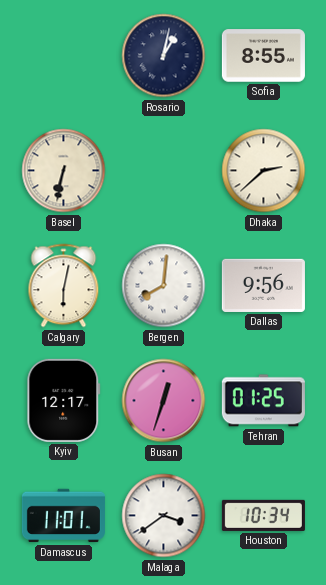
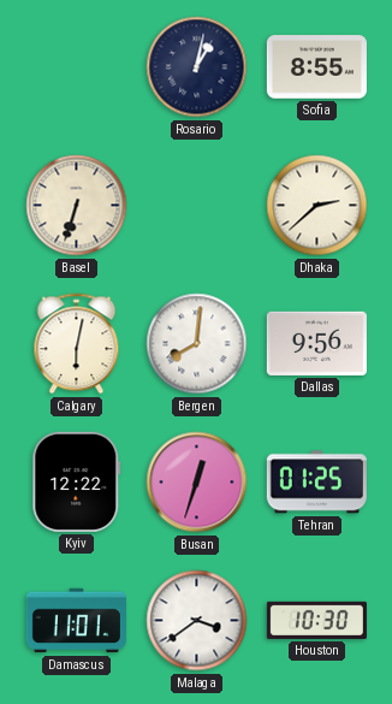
Basel: 6:32 -> 6:33 (77, 206)
Kyiv: 12:17 -> 12:22 (77, 481)
Houston: 10:34 -> 10:30 (316, 620)
